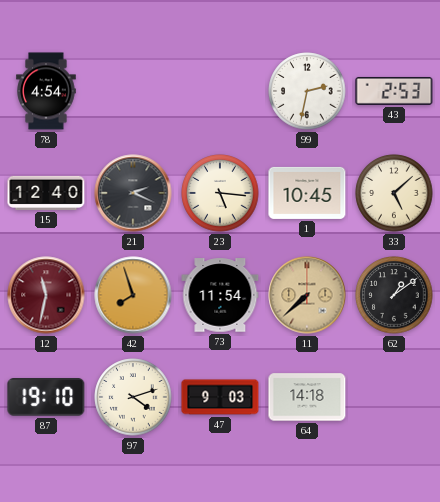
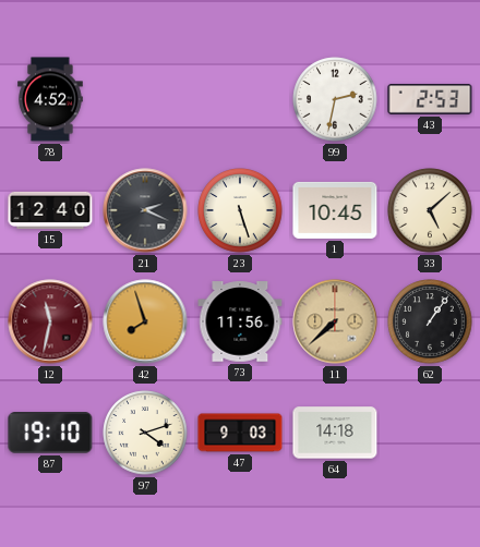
78: 4:54 -> 4:52 (50, 99)
23: 5:16 -> 5:27 (240, 210)
73: 11:54 -> 11:56 (240, 321)
62: 1:09 -> 1:06 (430, 321)
